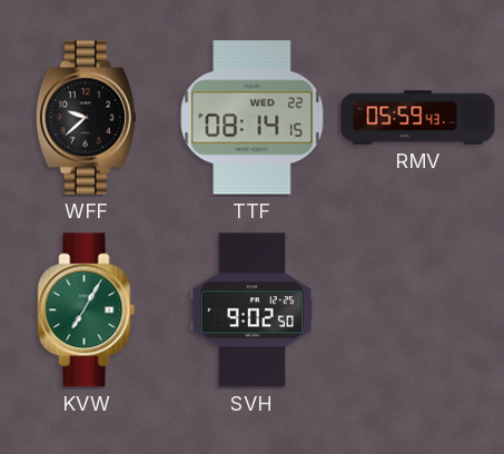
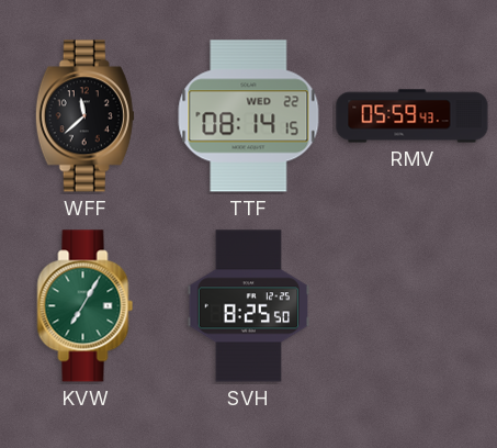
WFF: 9:38 -> 11:38 (84, 116)
SVH: 9:02 -> 8:25 (248, 306)
